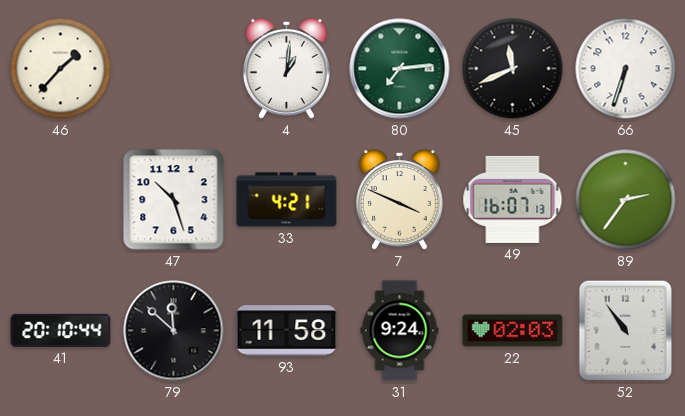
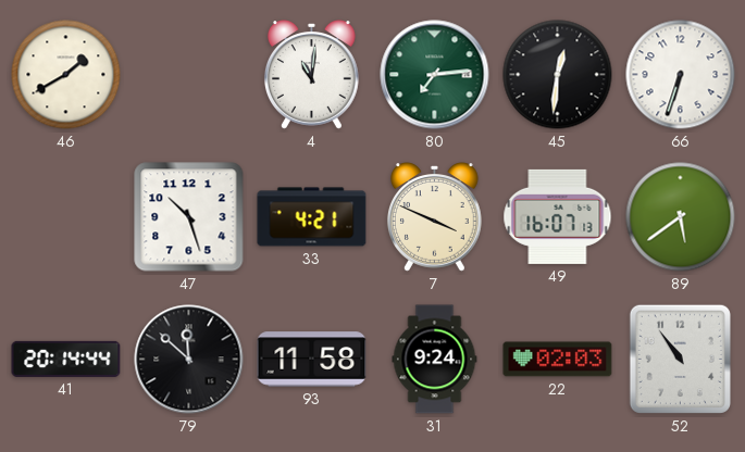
46: 1:37 -> 1:40 (66, 75)
4: 1:01 -> 11:01 (311, 75)
45: 11:41 -> 12:31 (558, 75)
89: 2:36 -> 5:39 (681, 217)
41: 20:10 -> 20:14 (66, 359)
